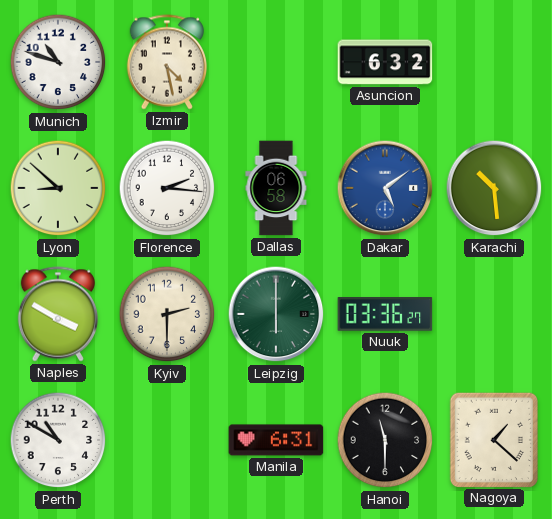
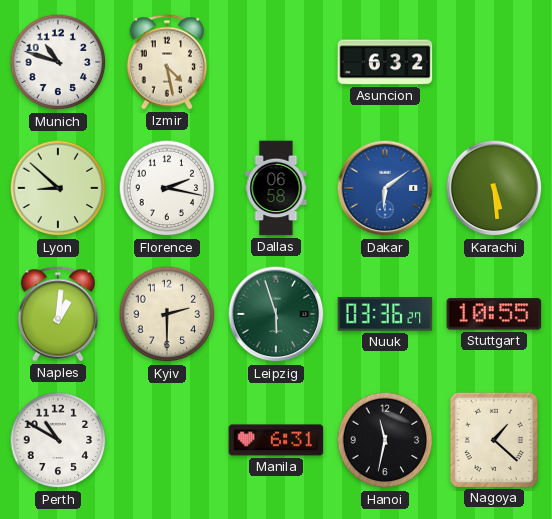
Florence: 2:16 -> 2:17 (167, 188)
Dakar: 5:09 -> 6:09 (385, 188)
Karachi: 10:29 -> 5:29 (494, 188)
Naples: 3:50 -> 1:01 (57, 314)
Leipzig: 6:00 -> 5:57 (276, 314)
Stuttgart: none -> 10:55 (494, 314)
Hanoi: 11:30 -> 11:32 (385, 440)
